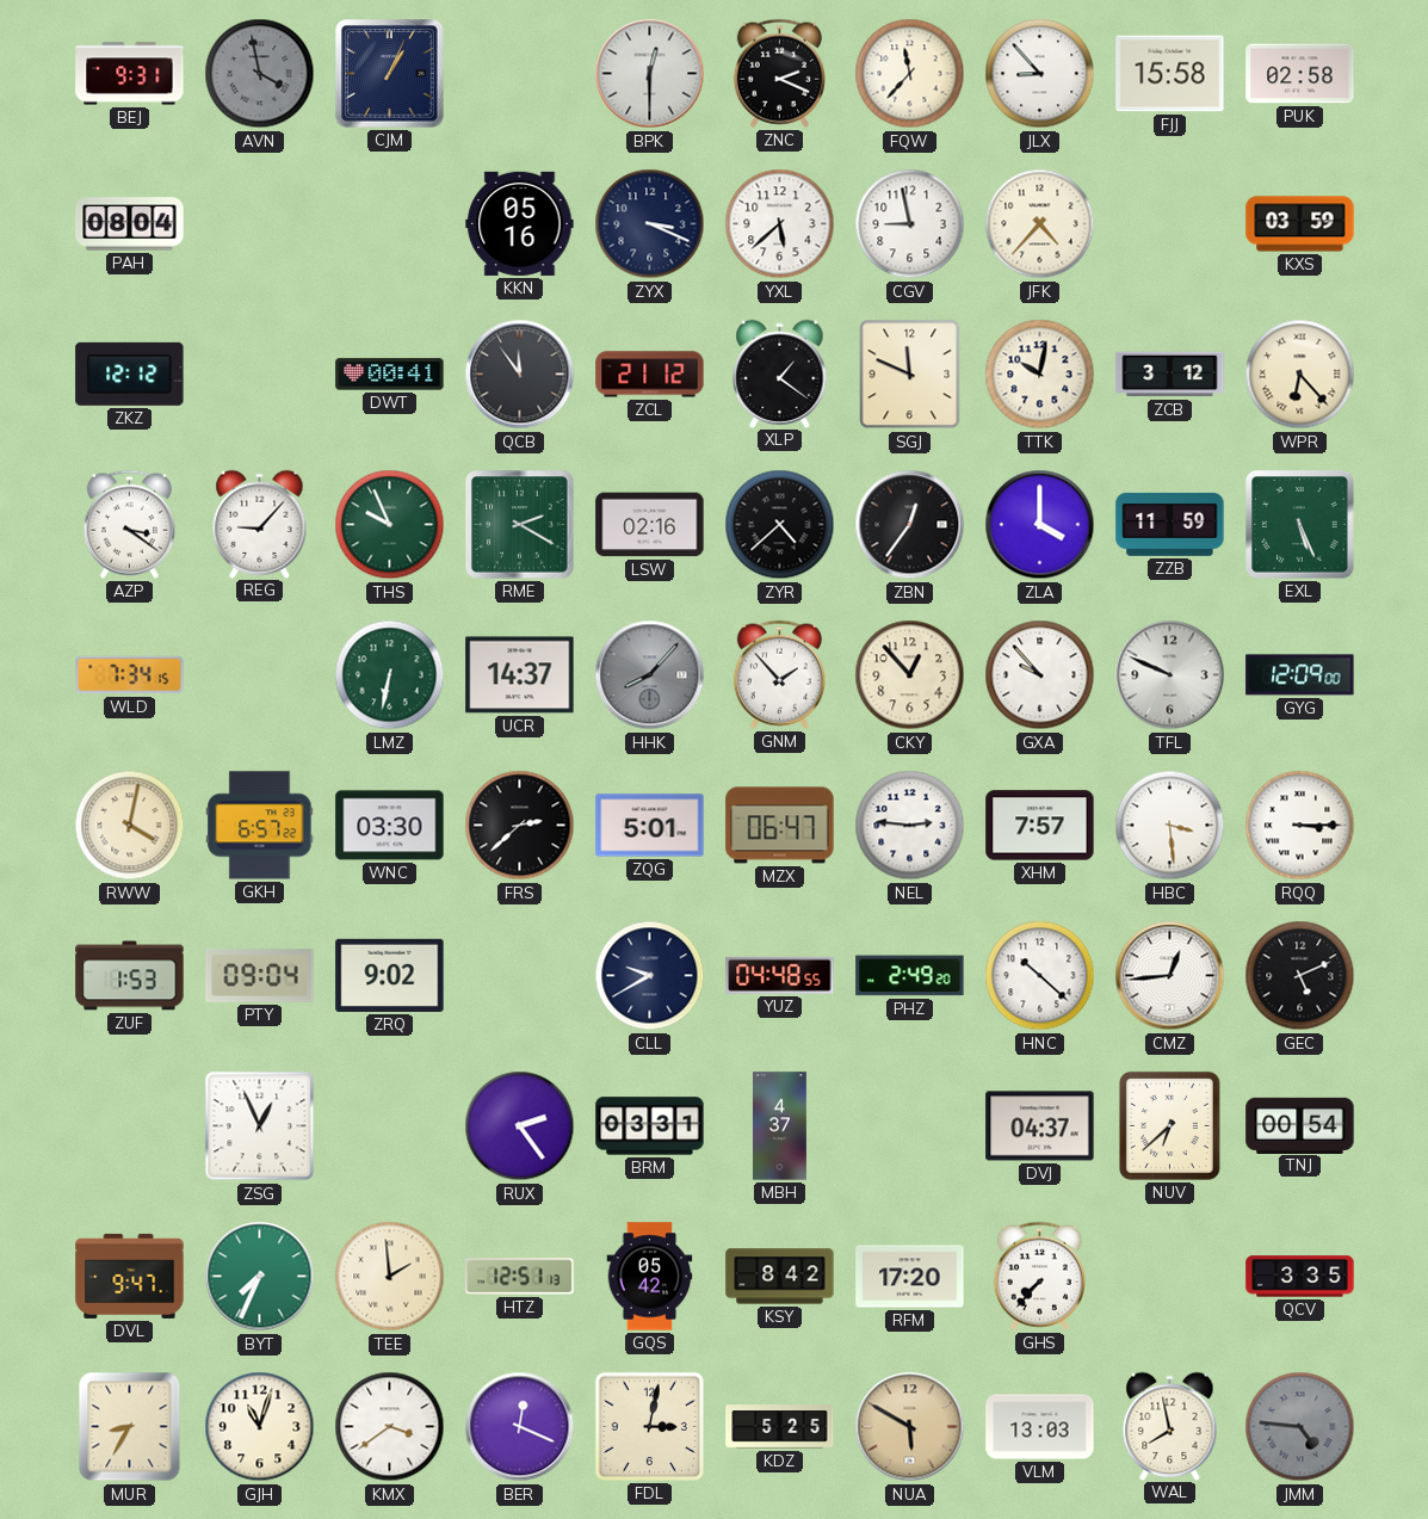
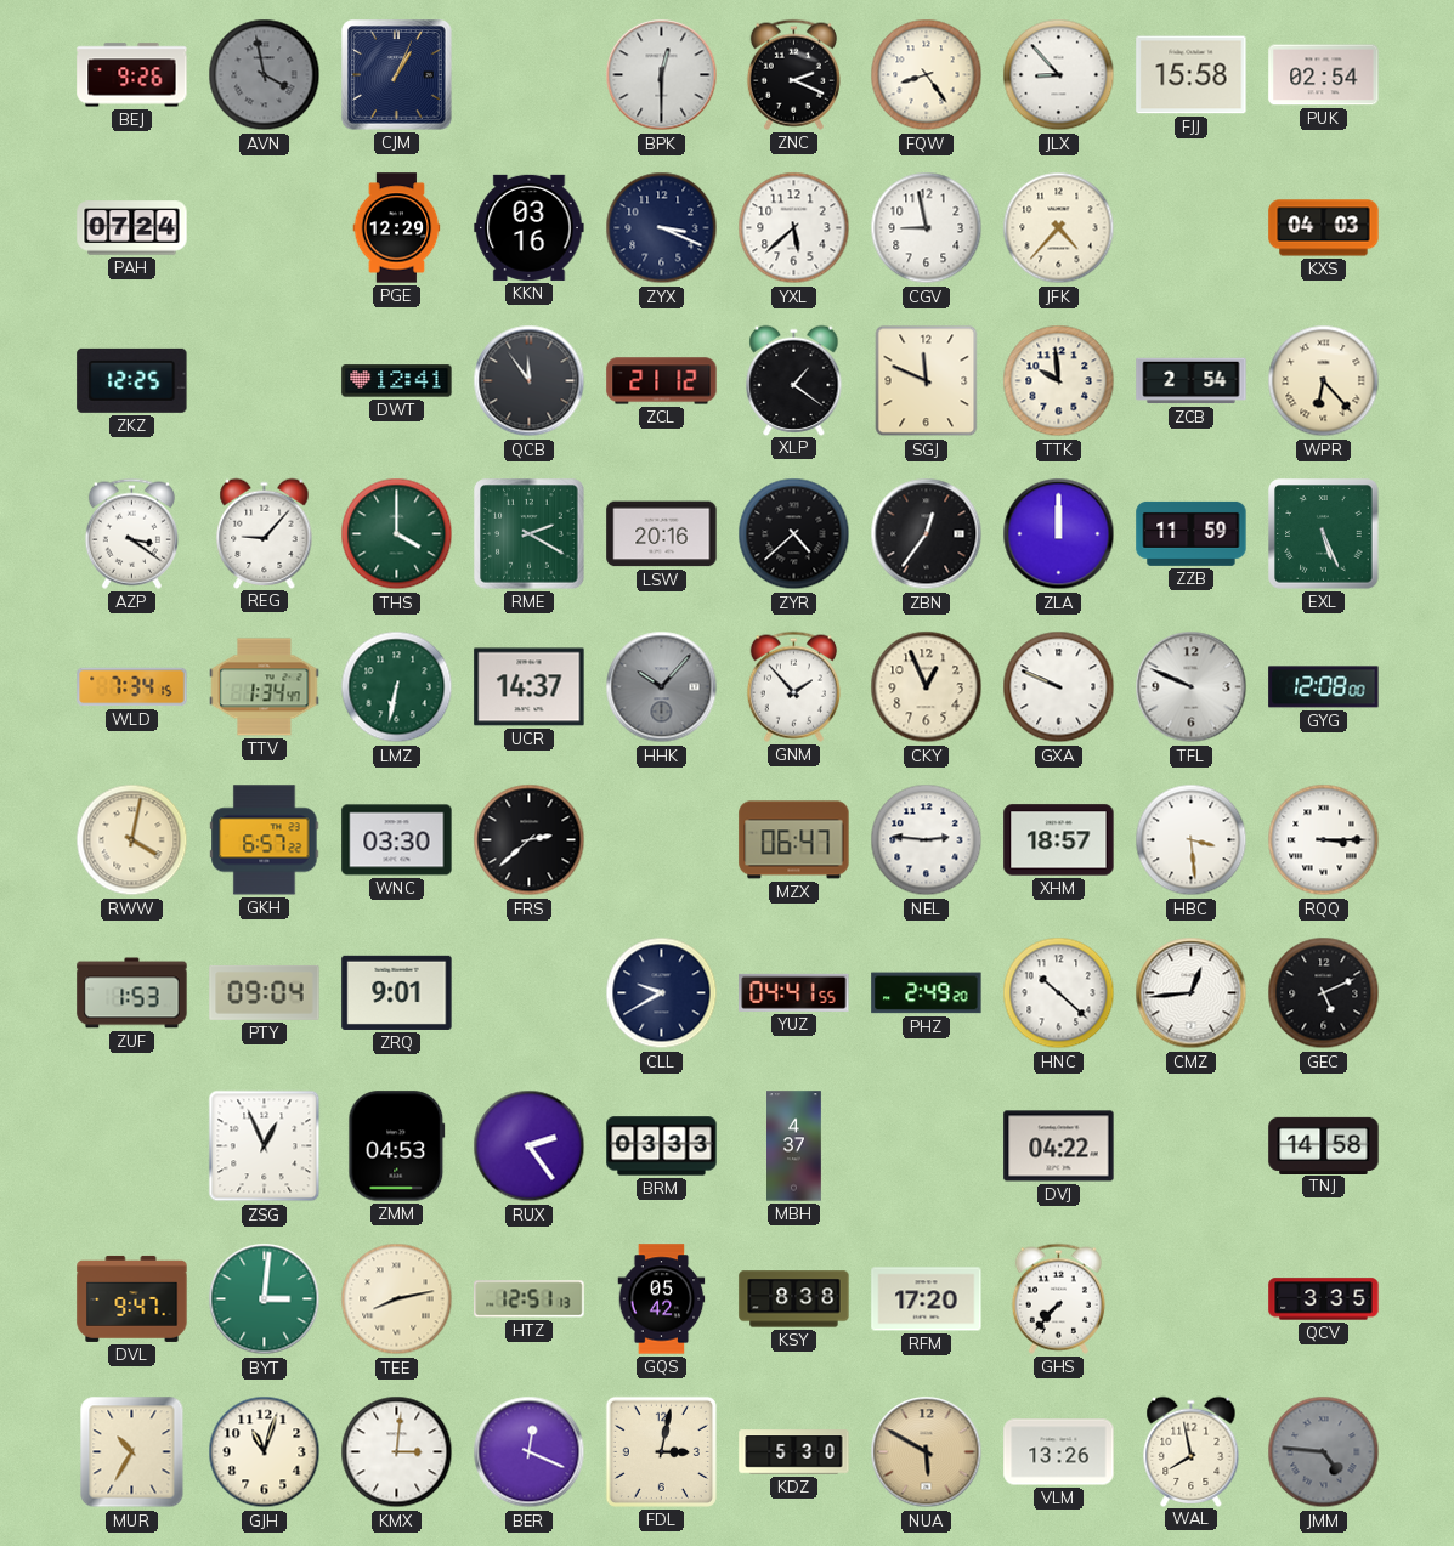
BEJ: 9:31 -> 9:26 (132, 75)
FQW: 11:37 -> 8:24 (927, 75)
PUK: 02:58 -> 02:54 (1324, 75)
PAH: 08:04 -> 07:24 (132, 228)
PGE: none -> 12:29 (397, 228)
KKN: 05:16 -> 03:16 (530, 227)
KXS: 03:59 -> 04:03 (1324, 228)
ZKZ: 12:12 -> 12:25 (132, 380)
DWT: 00:41 -> 12:41 (397, 381)
TTK: 10:02 -> 9:59 (1059, 381)
ZCB: 3:12 -> 2:54 (1192, 381)
THS: 9:56 -> 4:00 (397, 534)
LSW: 02:16 -> 20:16 (662, 534)
ZLA: 4:00 -> 12:00 (1059, 534)
TTV: none -> 1:34 (265, 687)
HHK: 8:07 -> 10:07 (662, 687)
CKY: 12:53 -> 12:56 (927, 687)
GXA: 9:53 -> 9:49 (1059, 687)
GYG: 12:09 -> 12:08 (1324, 687)
ZQG: 5:01 -> none (650, 826)
XHM: 7:57 -> 18:57 (1059, 840)
ZRQ: 9:02 -> 9:01 (397, 992)
YUZ: 04:48 -> 04:41 (794, 992)
ZMM: none -> 04:53 (397, 1146)
BRM: 03:31 -> 03:33 (662, 1146)
DVJ: 04:37 -> 04:22 (1059, 1146)
NUV: 6:38 -> none (1169, 1125)
TNJ: 00:54 -> 14:58 (1324, 1145)
BYT: 7:34 -> 3:01 (265, 1299)
TEE: 1:59 -> 8:13 (397, 1299)
KSY: 8:42 -> 8:38 (794, 1299)
MUR: 8:35 -> 10:35 (132, 1452)
KMX: 3:39 -> 3:01 (397, 1452)
KDZ: 5:25 -> 5:30 (794, 1452)
VLM: 13:03 -> 13:26 (1059, 1452)
